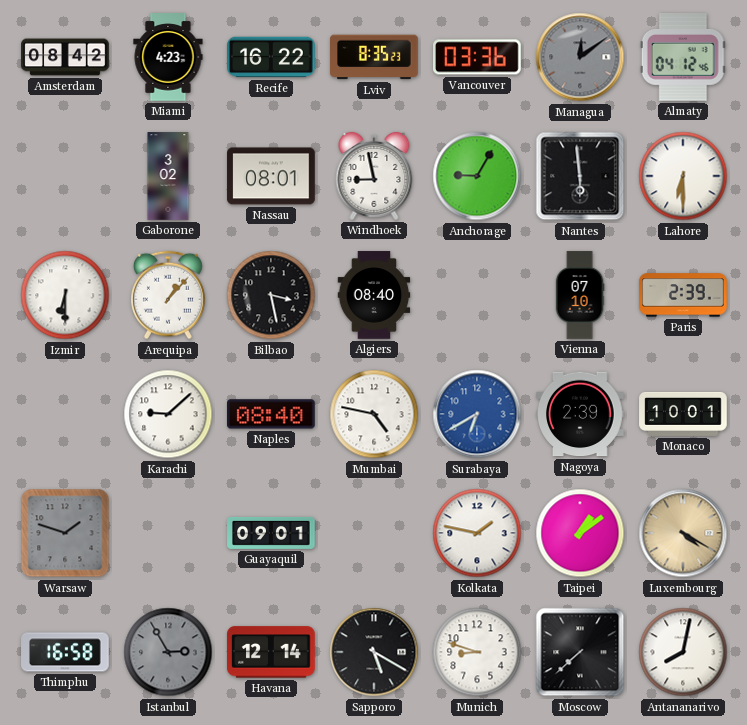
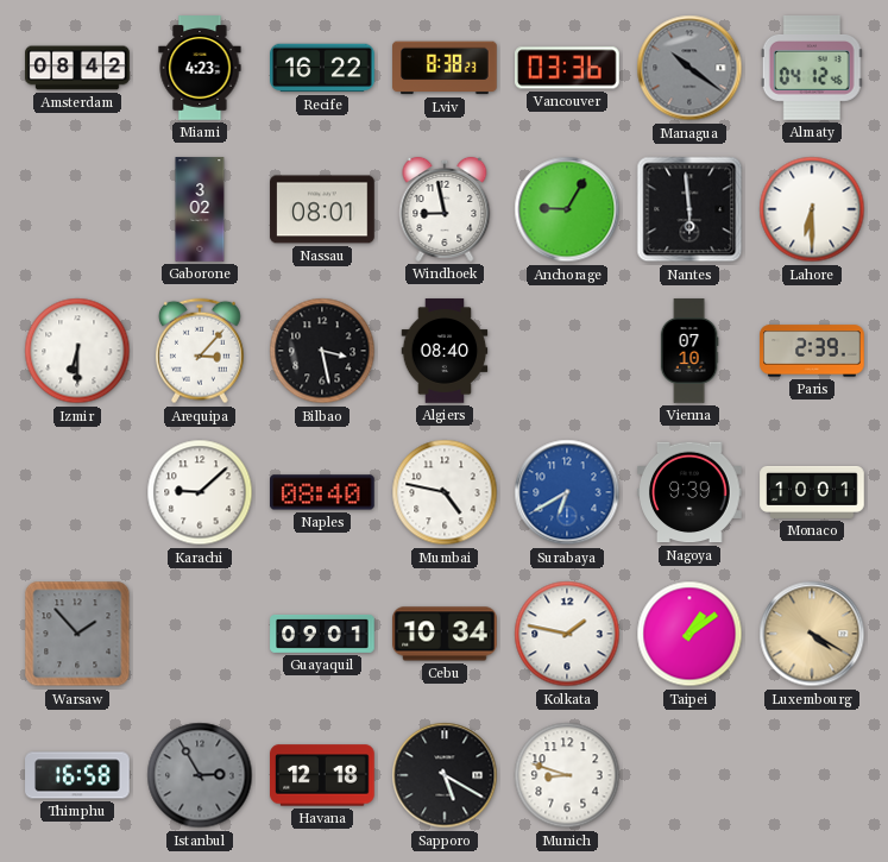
Lviv: 8:35 -> 8:38 (445, 68)
Managua: 12:09 -> 10:21 (689, 68)
Arequipa: 1:07 -> 3:07 (200, 351)
Nagoya: 2:39 -> 9:39 (689, 492)
Warsaw: 1:48 -> 1:53 (77, 634)
Cebu: none -> 10:34 (445, 634)
Havana: 12:14 -> 12:18 (322, 775)
Moscow: 7:38 -> none (580, 652)
Antananarivo: 8:02 -> none (683, 652)
